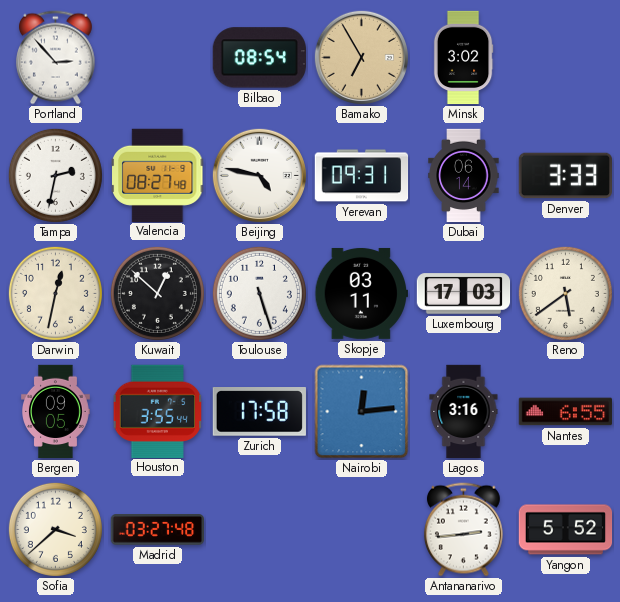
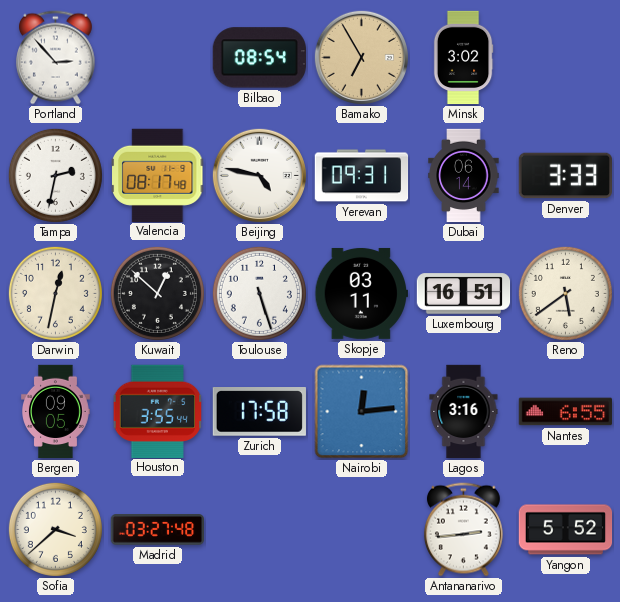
Valencia: 08:27 -> 08:17 (159, 175)
Luxembourg: 17:03 -> 16:51 (464, 294)
